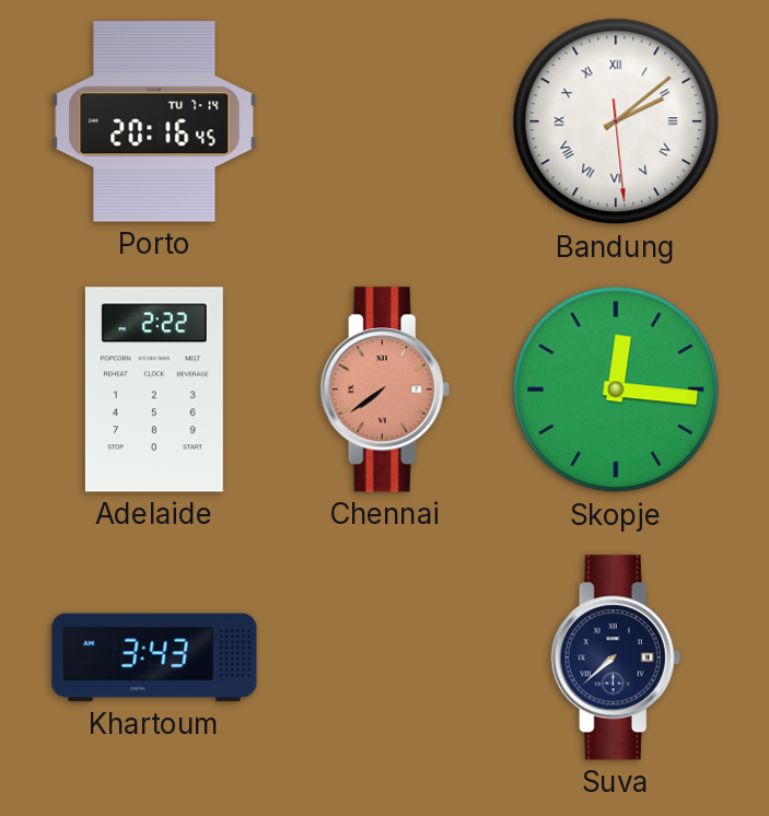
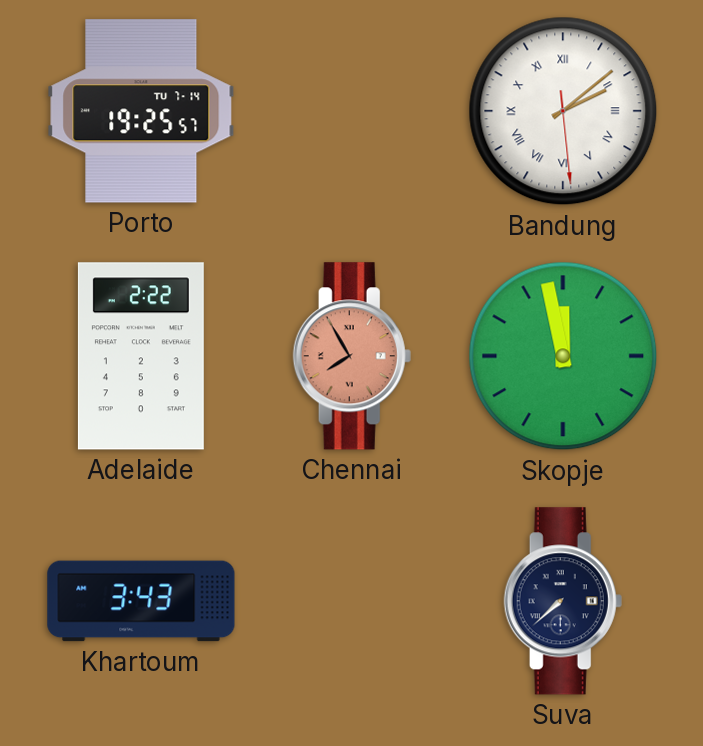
Porto: 20:16 -> 19:25 (141, 111)
Chennai: 7:39 -> 7:55 (352, 356)
Skopje: 12:16 -> 11:58 (563, 356)
